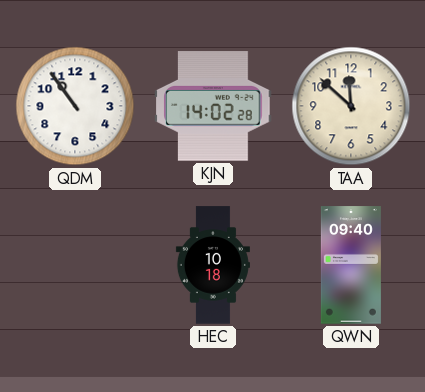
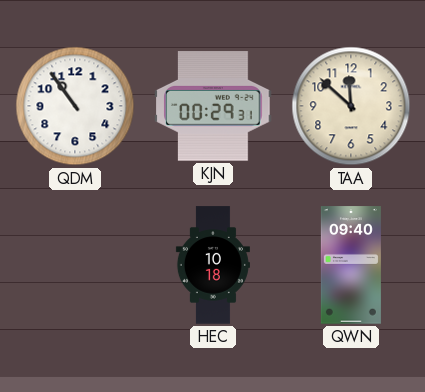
KJN: 14:02 -> 00:29 (213, 106)
